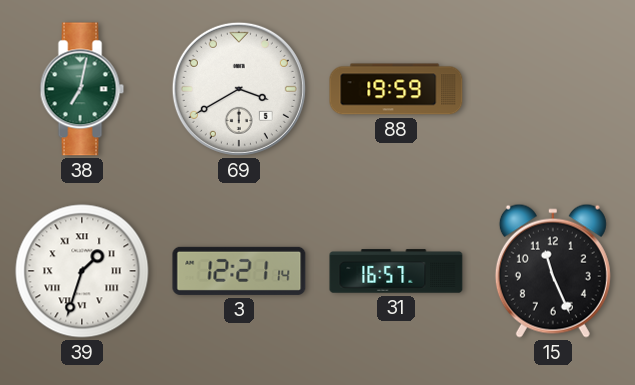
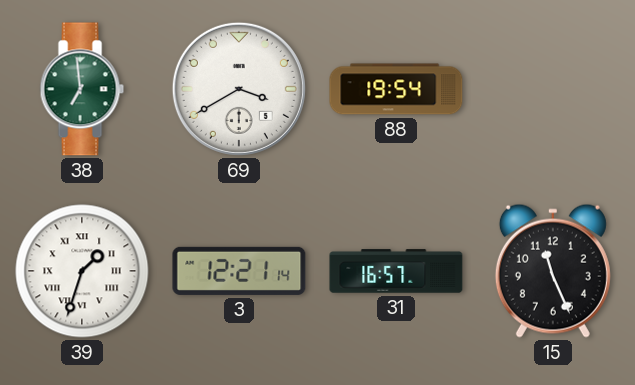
38: 7:02 -> 6:59 (82, 89)
88: 19:59 -> 19:54 (396, 89)
